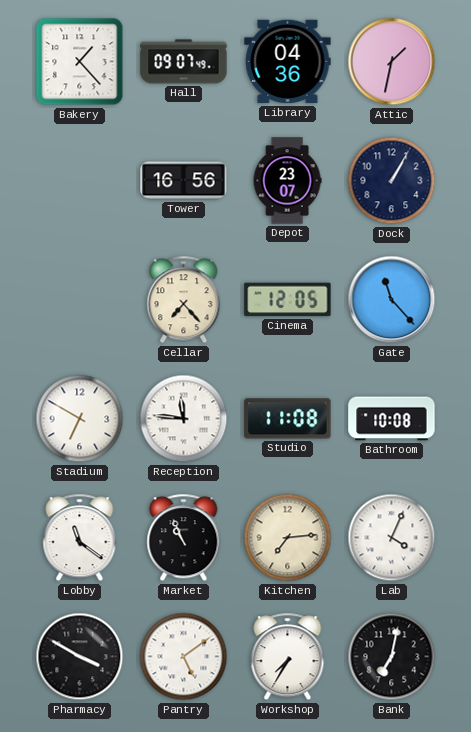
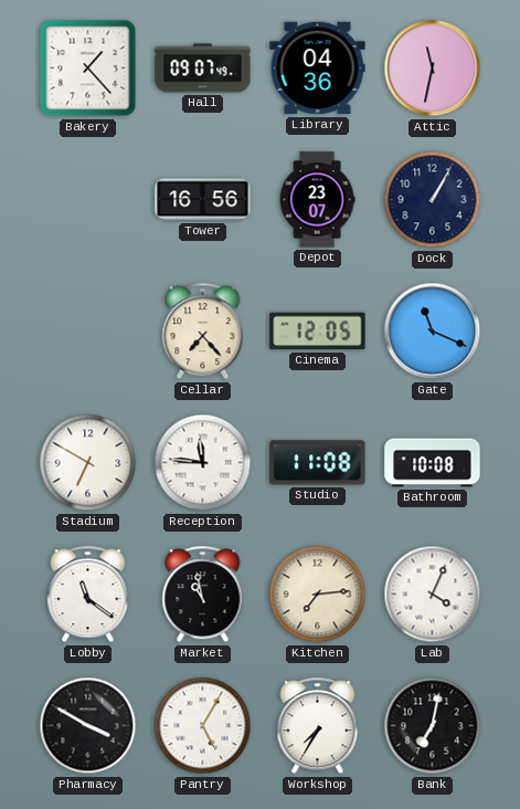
Attic: 1:32 -> 11:32 (433, 69)
Gate: 11:23 -> 11:19 (433, 332)
Market: 10:56 -> 10:58 (203, 595)
Pantry: 5:09 -> 5:05 (203, 726)
